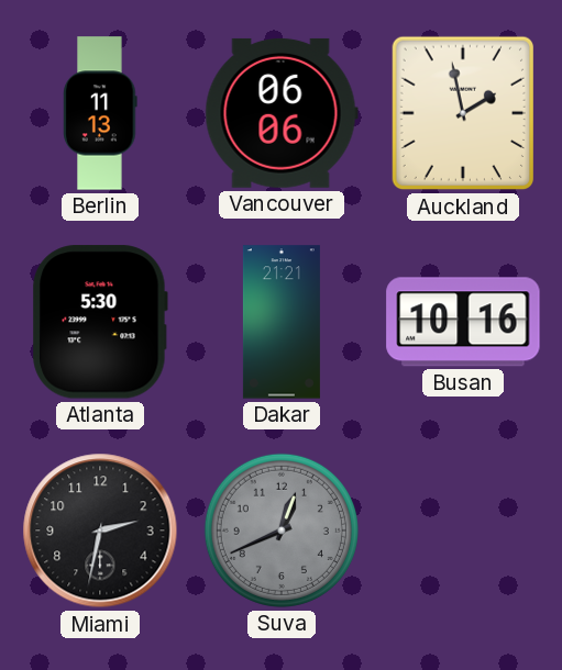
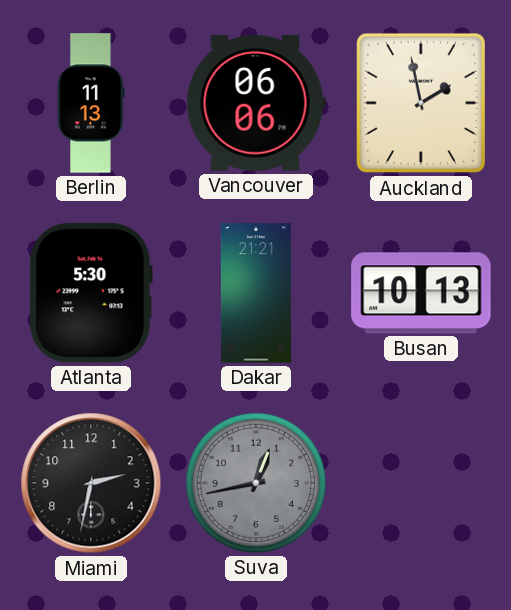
Busan: 10:16 -> 10:13 (421, 293)
Suva: 12:41 -> 12:43 (256, 483)
